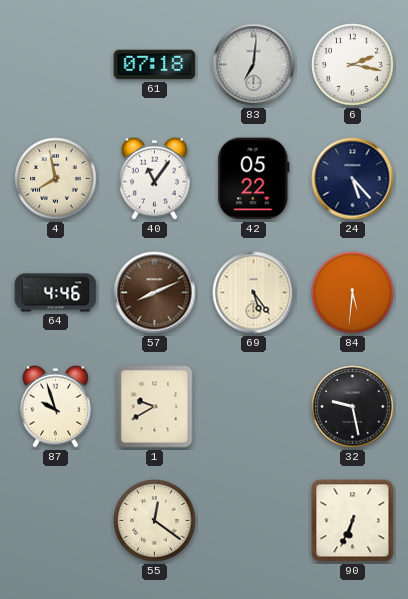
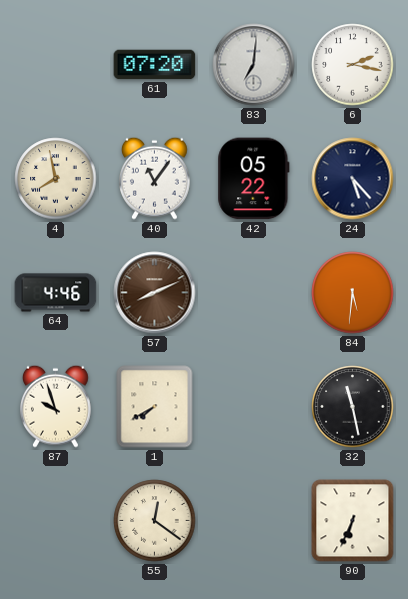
61: 07:18 -> 07:20 (155, 65)
69: 5:24 -> none (254, 293)
1: 9:40 -> 7:40 (155, 407)
32: 9:28 -> 11:28 (353, 407)
